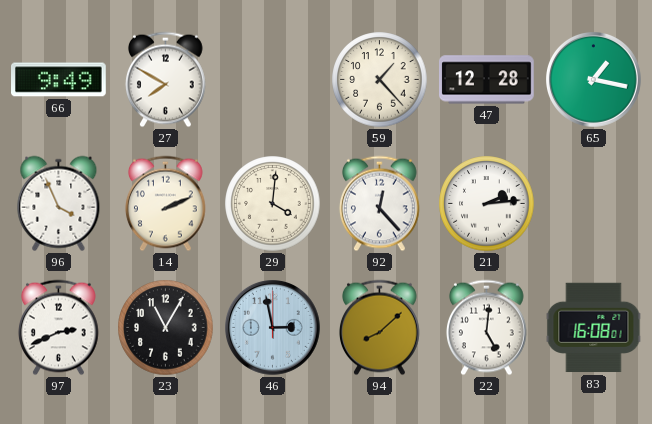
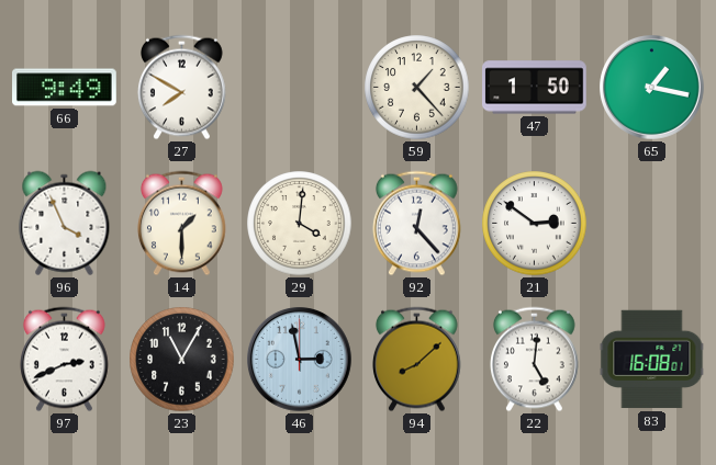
47: 12:28 -> 1:50 (535, 88)
14: 2:11 -> 1:30 (181, 224)
21: 2:14 -> 2:51 (535, 224)
